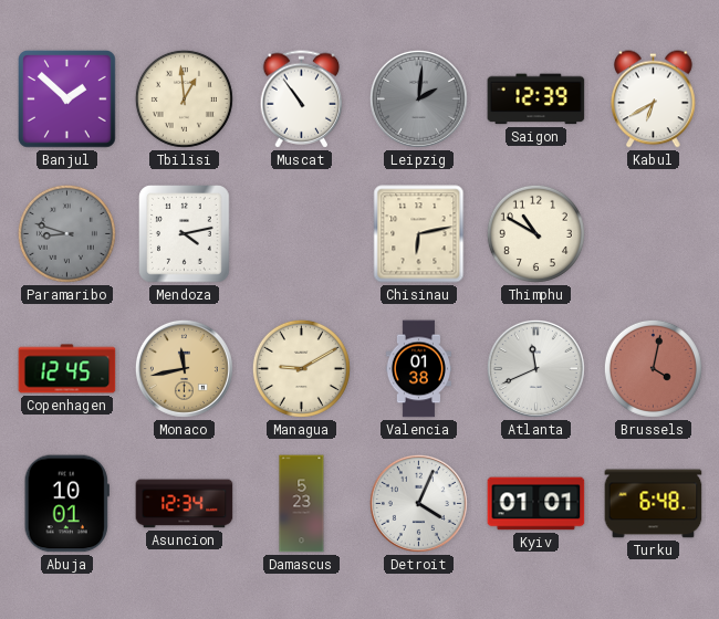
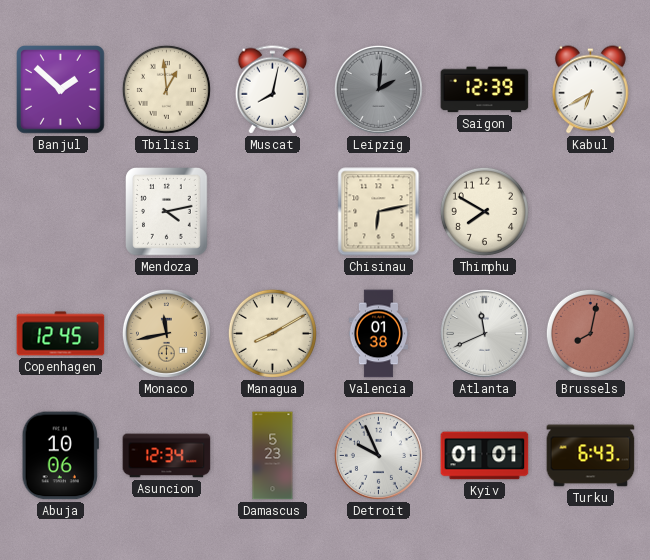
Muscat: 10:54 -> 8:02 (273, 90)
Paramaribo: 8:48 -> none (66, 233)
Thimphu: 10:50 -> 7:50 (484, 211)
Managua: 9:10 -> 8:10 (272, 333)
Brussels: 4:02 -> 8:02 (590, 333)
Abuja: 10:01 -> 10:06 (60, 456)
Detroit: 4:04 -> 9:56 (378, 455)
Turku: 6:48 -> 6:43 (591, 456)
